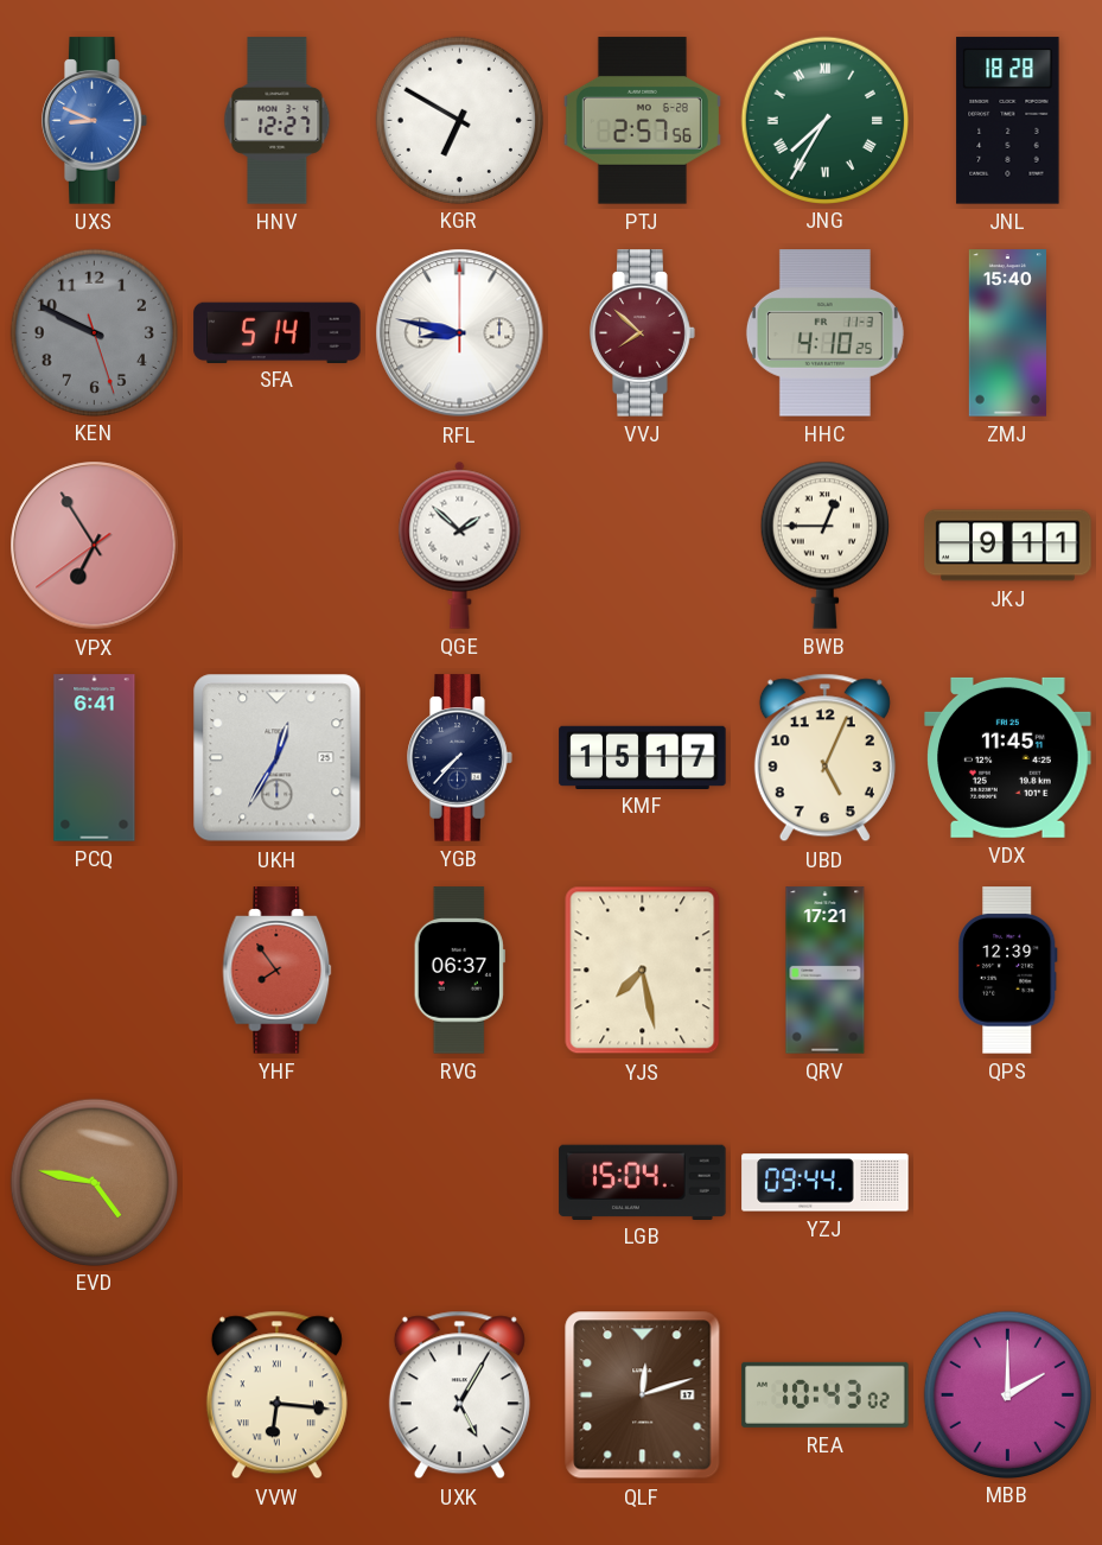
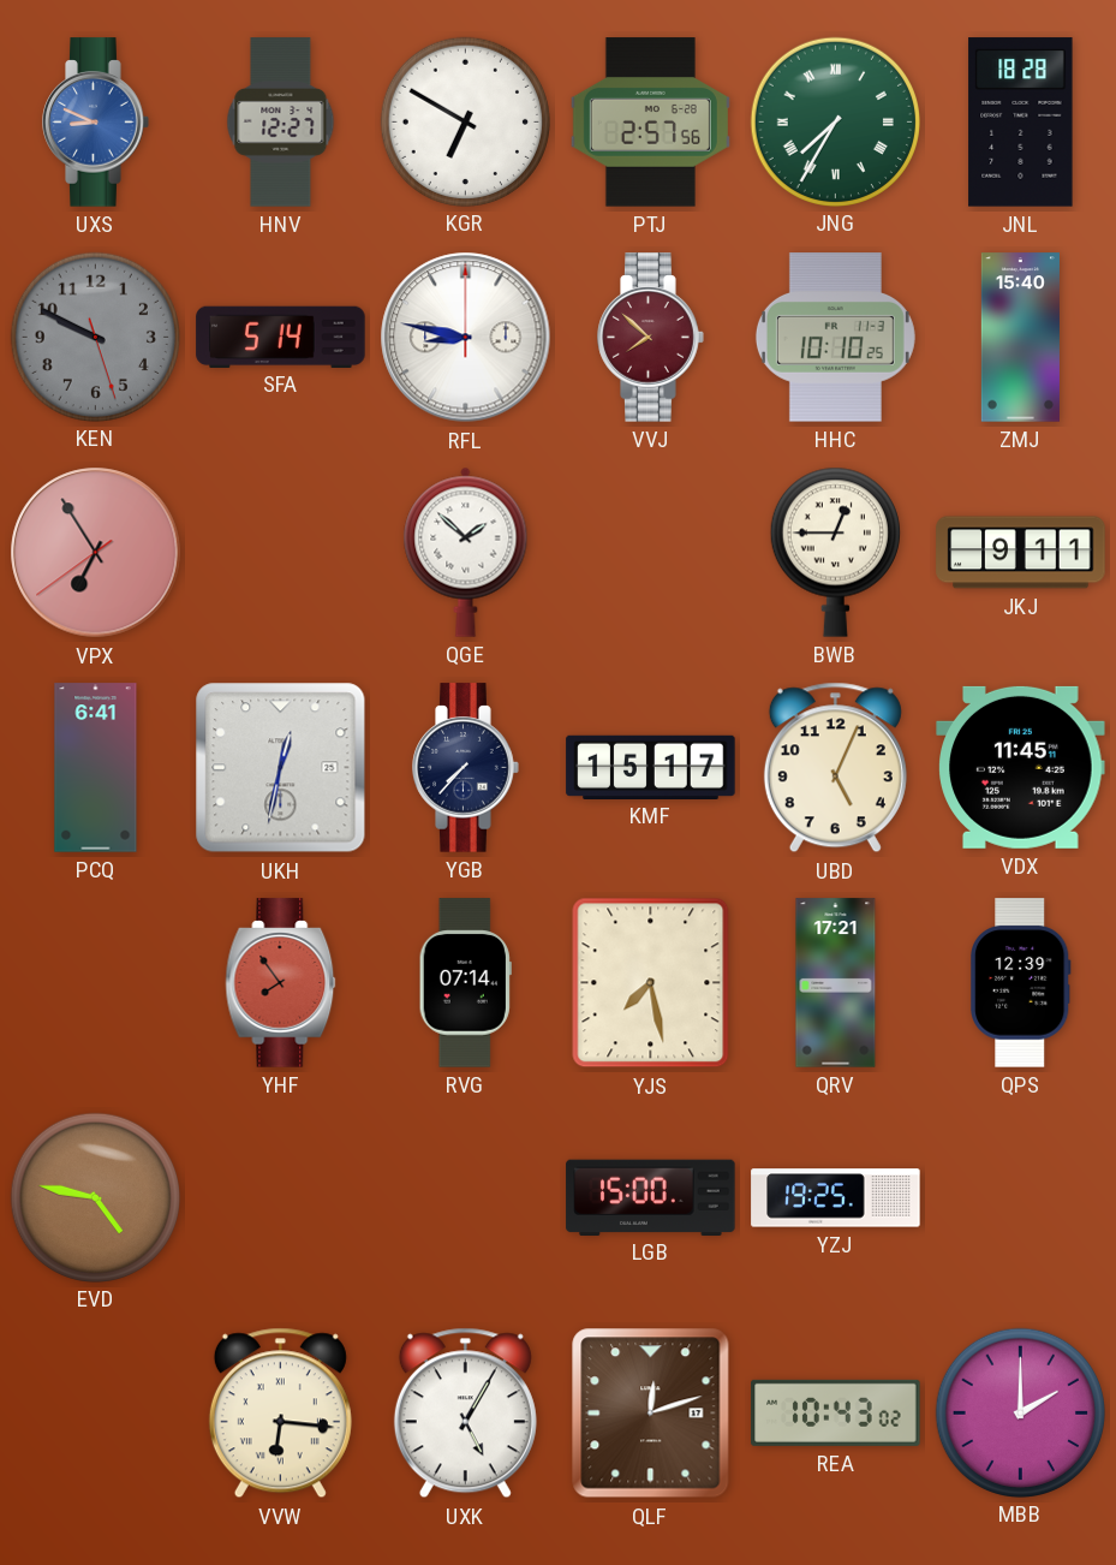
HHC: 4:10 -> 10:10 (835, 338)
UKH: 12:35 -> 12:32 (281, 768)
RVG: 06:37 -> 07:14 (465, 983)
LGB: 15:04 -> 15:00 (651, 1197)
YZJ: 09:44 -> 19:25 (836, 1198)
